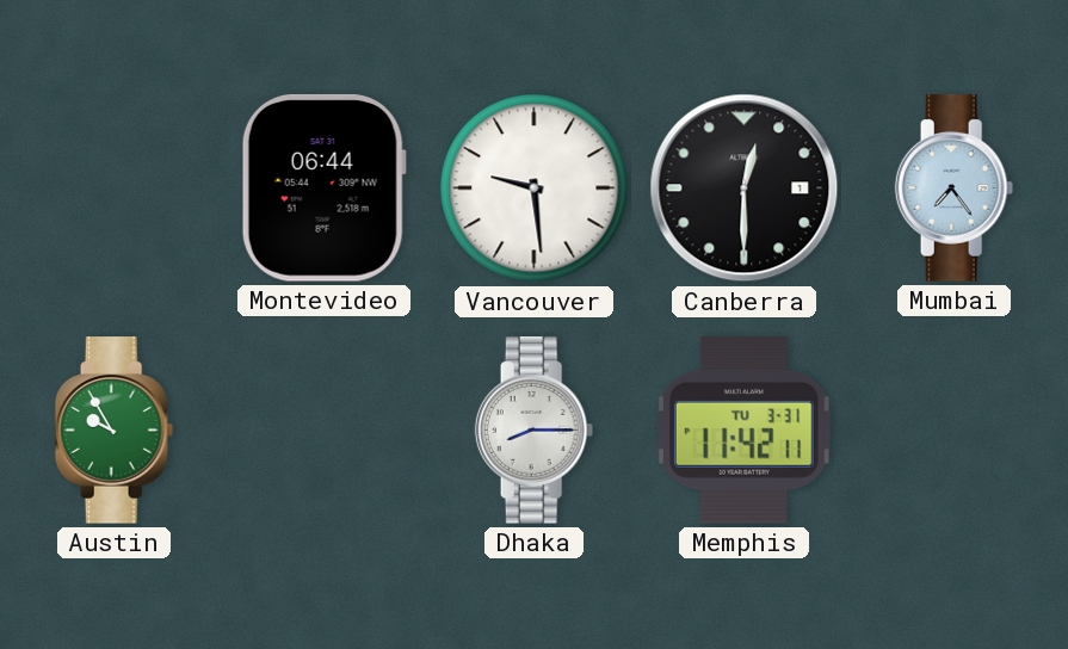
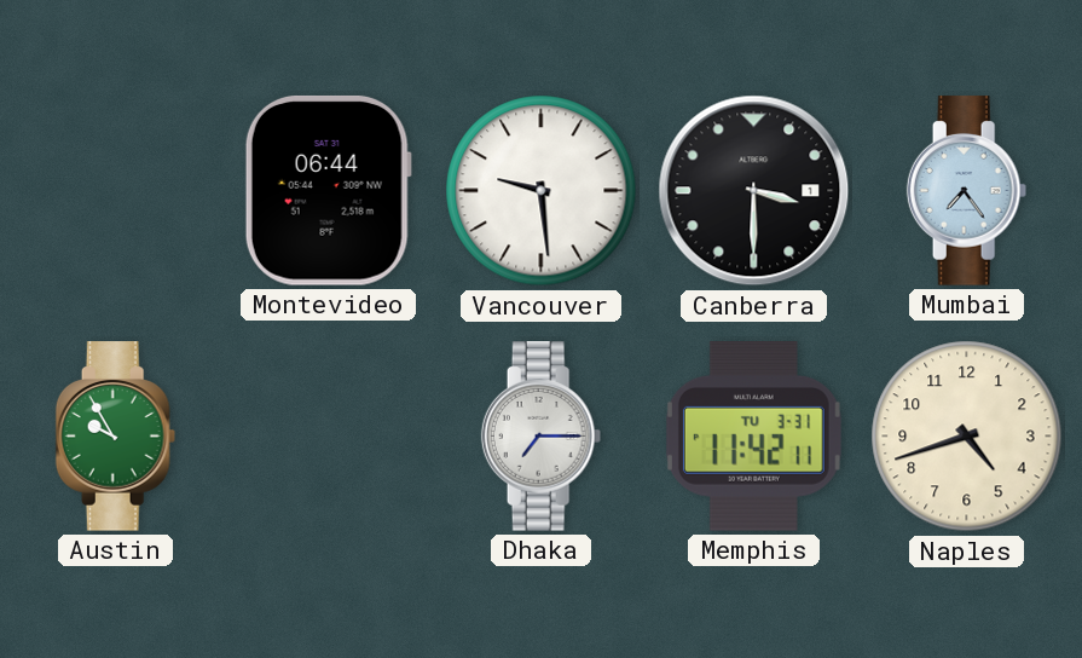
Canberra: 12:30 -> 3:30 (754, 191)
Dhaka: 8:15 -> 7:15 (542, 437)
Naples: none -> 4:42 (967, 437)
